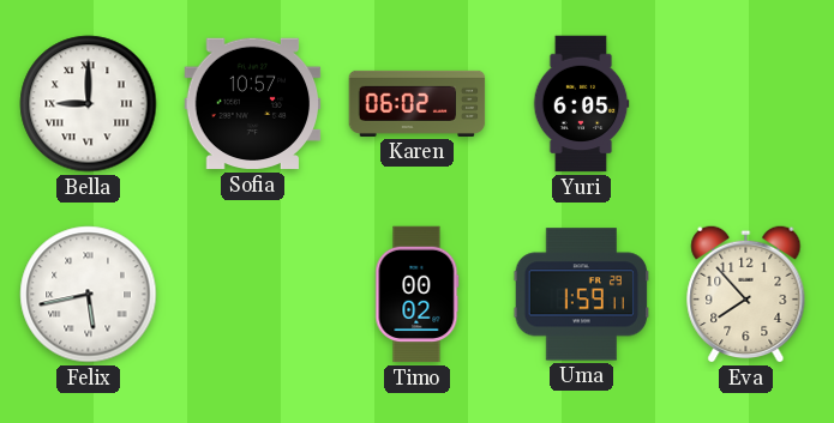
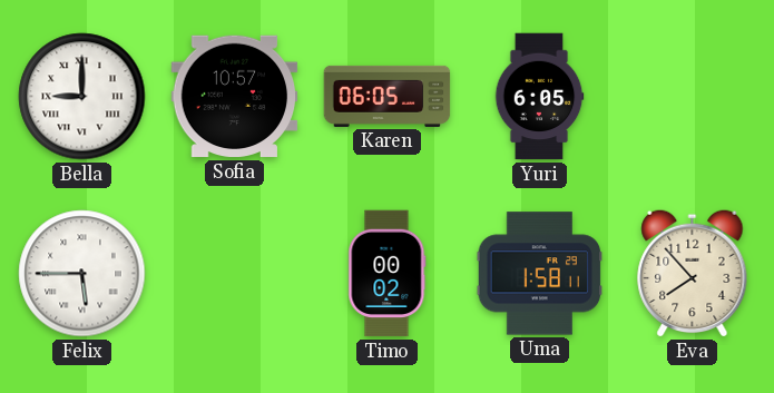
Karen: 06:02 -> 06:05 (388, 96)
Felix: 5:43 -> 5:45 (82, 274)
Uma: 1:59 -> 1:58 (540, 274)
